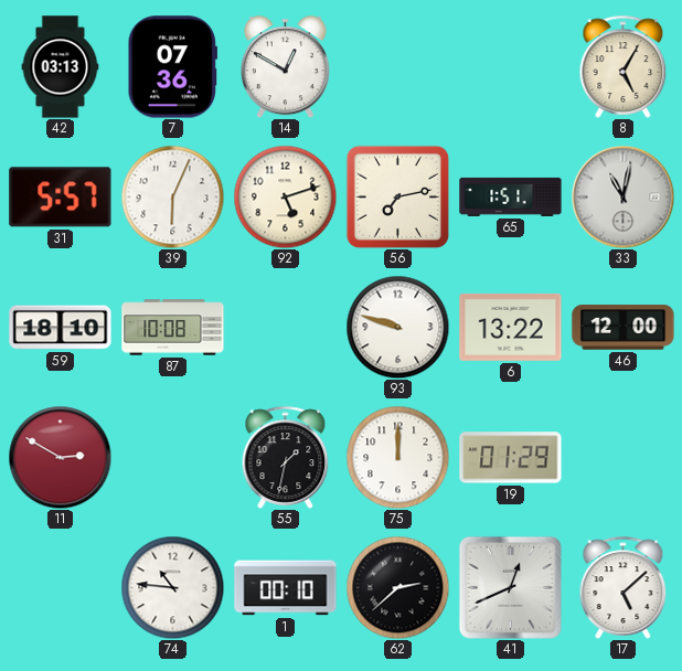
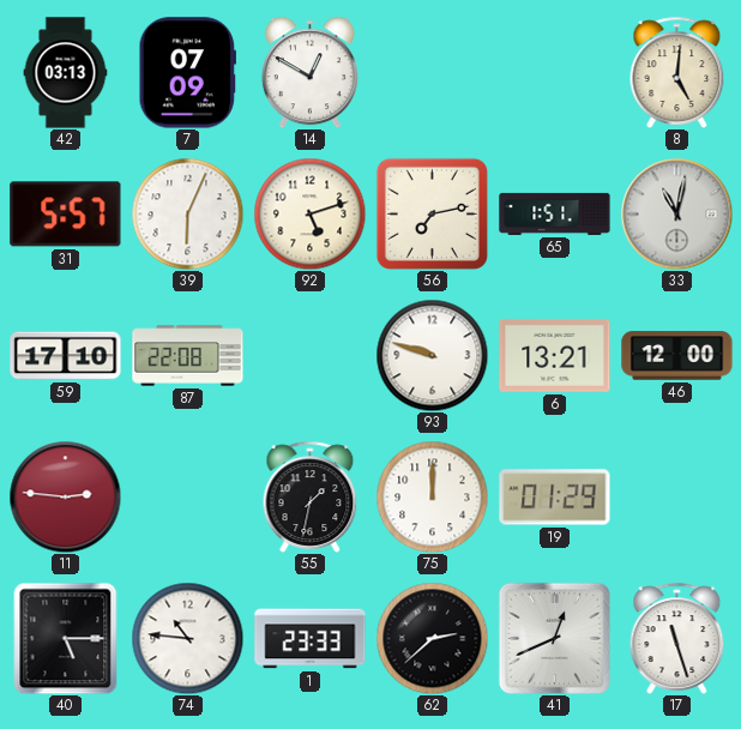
7: 07:36 -> 07:09 (187, 73)
8: 5:05 -> 5:01 (677, 72)
59: 18:10 -> 17:10 (66, 356)
87: 10:08 -> 22:08 (188, 356)
6: 13:22 -> 13:21 (555, 355)
11: 2:50 -> 2:46 (65, 496)
40: none -> 5:15 (66, 638)
1: 00:10 -> 23:33 (311, 639)
17: 5:08 -> 11:27 (677, 638)
